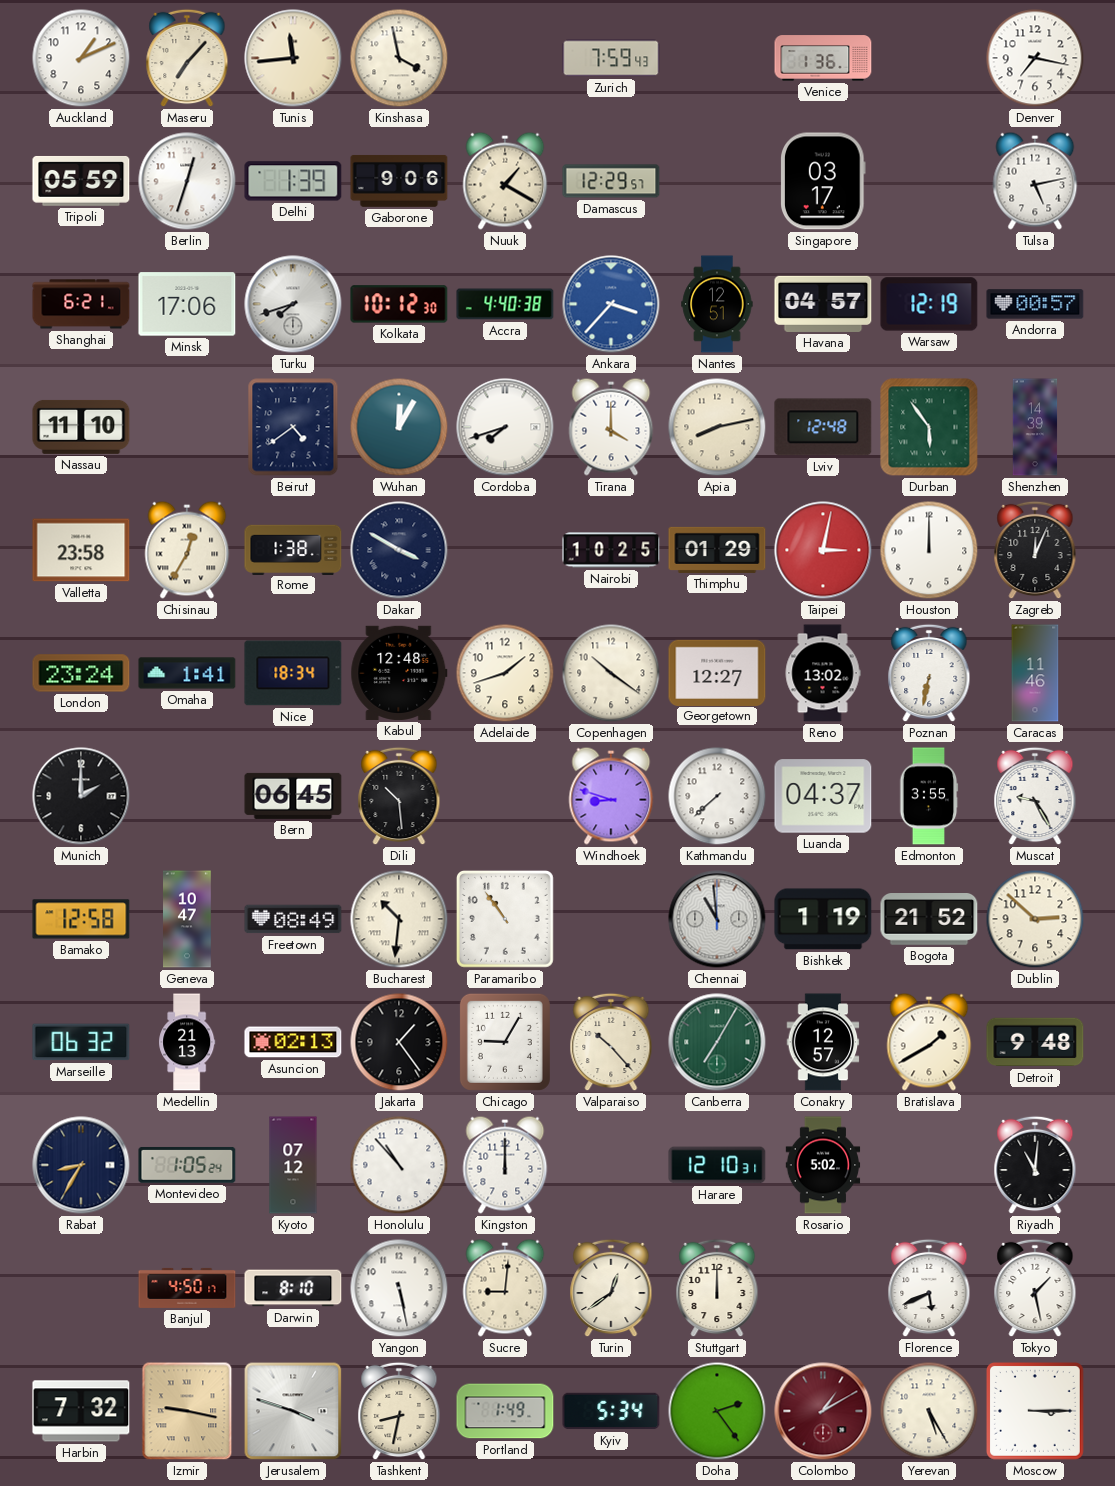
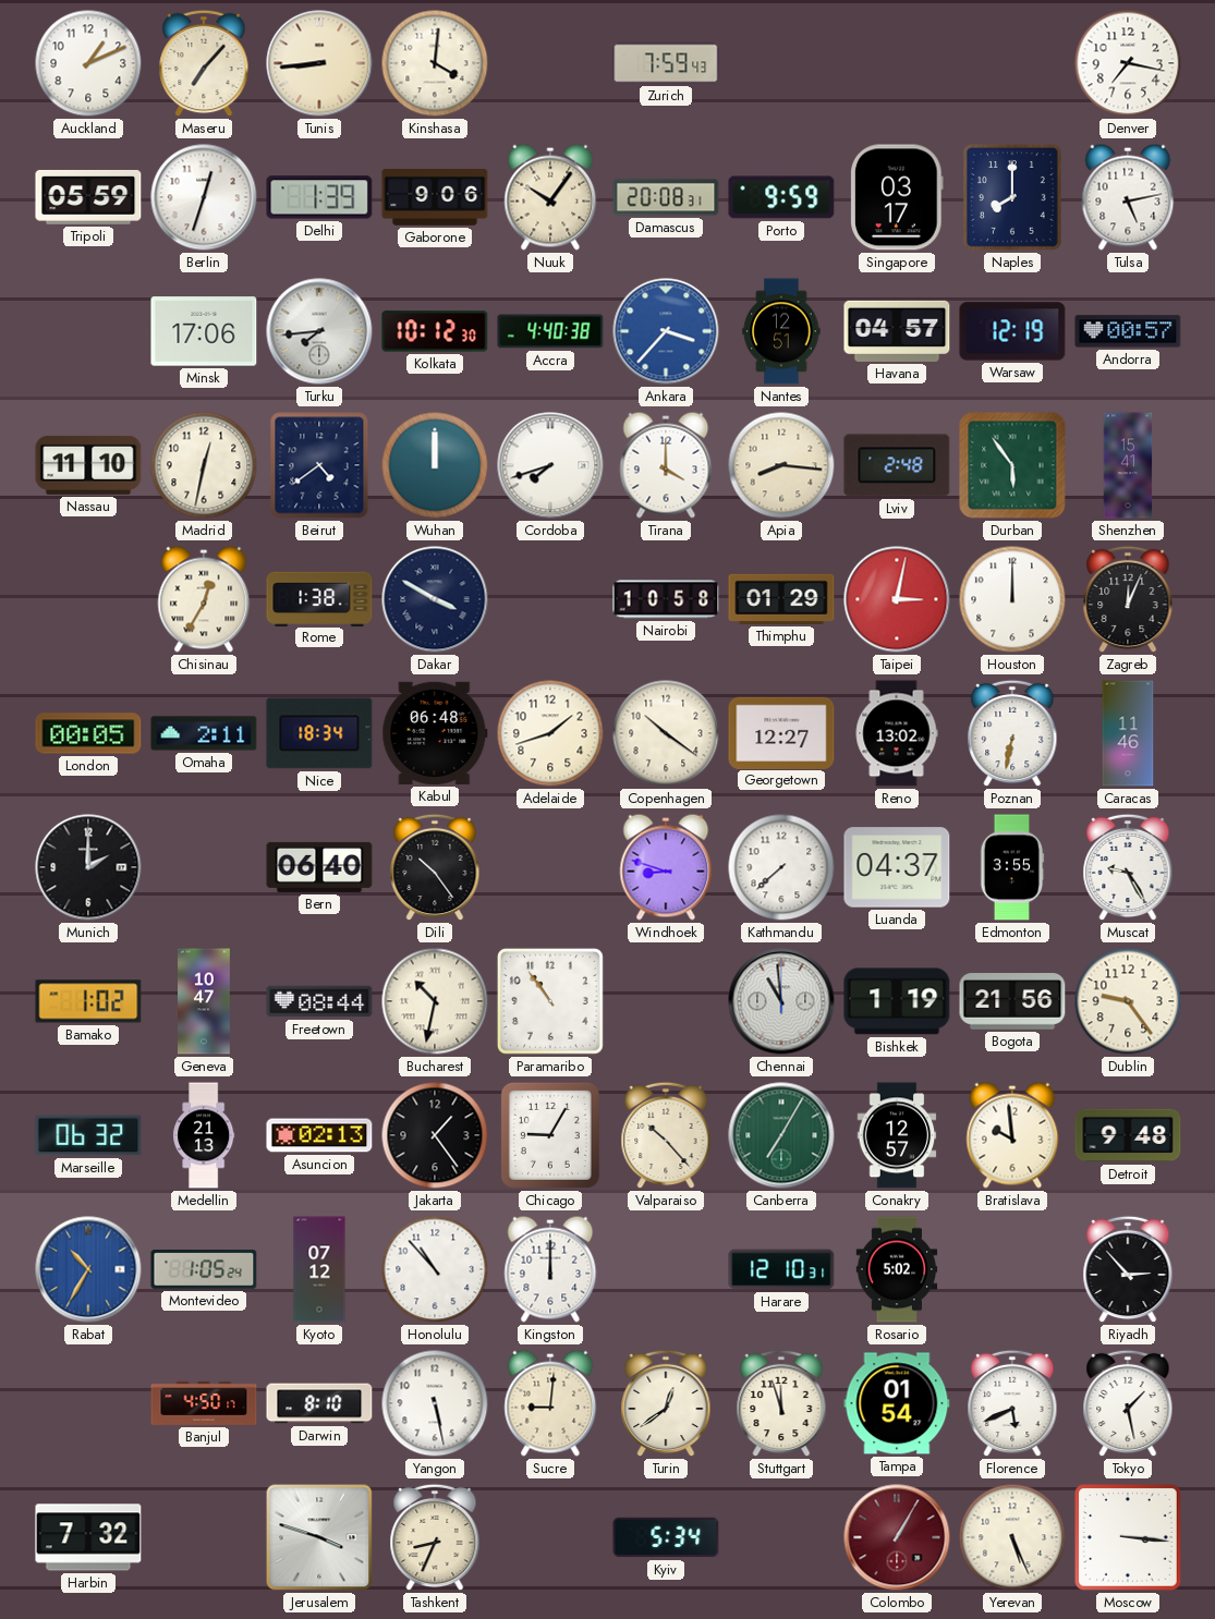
Tunis: 11:44 -> 8:44 (319, 63)
Kinshasa: 3:58 -> 4:01 (435, 63)
Venice: 1:36 -> none (823, 58)
Nuuk: 1:20 -> 10:06 (550, 197)
Damascus: 12:29 -> 20:08 (666, 197)
Porto: none -> 9:59 (781, 197)
Naples: none -> 8:00 (1012, 198)
Shanghai: 6:21 -> none (81, 304)
Turku: 7:42 -> 7:44 (319, 331)
Madrid: none -> 12:32 (204, 465)
Wuhan: 12:05 -> 12:00 (435, 465)
Apia: 8:13 -> 8:16 (781, 465)
Lviv: 12:48 -> 2:48 (897, 465)
Shenzhen: 14:39 -> 15:41 (1128, 465)
Valletta: 23:58 -> none (81, 550)
Nairobi: 10:25 -> 10:58 (666, 599)
London: 23:24 -> 00:05 (88, 733)
Omaha: 1:41 -> 2:11 (204, 733)
Kabul: 12:48 -> 06:48 (435, 733)
Bern: 06:45 -> 06:40 (319, 867)
Dili: 10:29 -> 10:24 (435, 867)
Bamako: 12:58 -> 1:02 (88, 1001)
Freetown: 08:49 -> 08:44 (319, 1001)
Bucharest: 10:31 -> 10:32 (435, 1001)
Bogota: 21:52 -> 21:56 (1012, 1002)
Dublin: 2:52 -> 9:24 (1128, 1001)
Bratislava: 1:40 -> 9:59 (1012, 1135)
Rabat: 8:35 -> 10:35 (88, 1269)
Rabat dial: navy -> blue (88, 1269)
Riyadh: 11:01 -> 2:53 (1128, 1269)
Stuttgart: 12:00 -> 11:57 (781, 1403)
Tampa: none -> 01:54 (897, 1403)
Izmir: 9:17 -> none (187, 1411)
Tashkent: 8:32 -> 8:34 (435, 1537)
Portland: 1:49 -> none (505, 1411)
Doha: 2:24 -> none (717, 1411)
Colombo: 1:10 -> 1:05 (897, 1537)
Yerevan: 5:25 -> 5:26 (1012, 1537)
Moscow: 3:15 -> 3:16 (1128, 1537)
